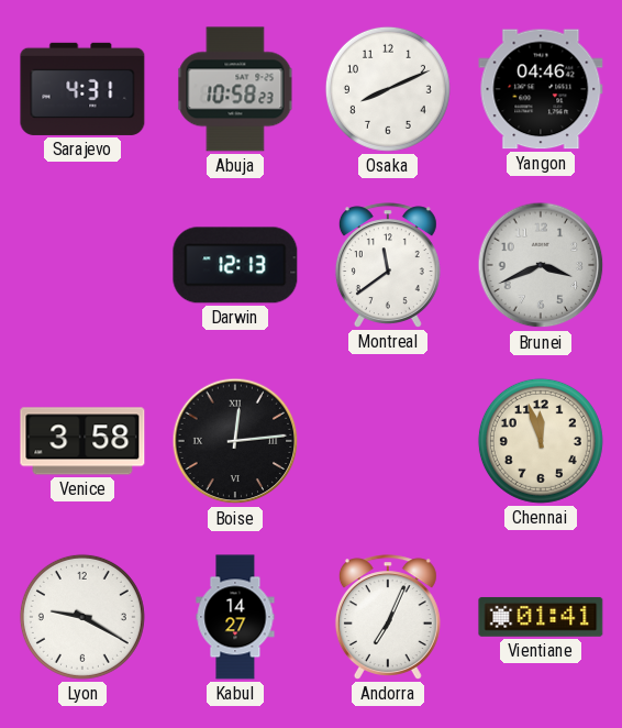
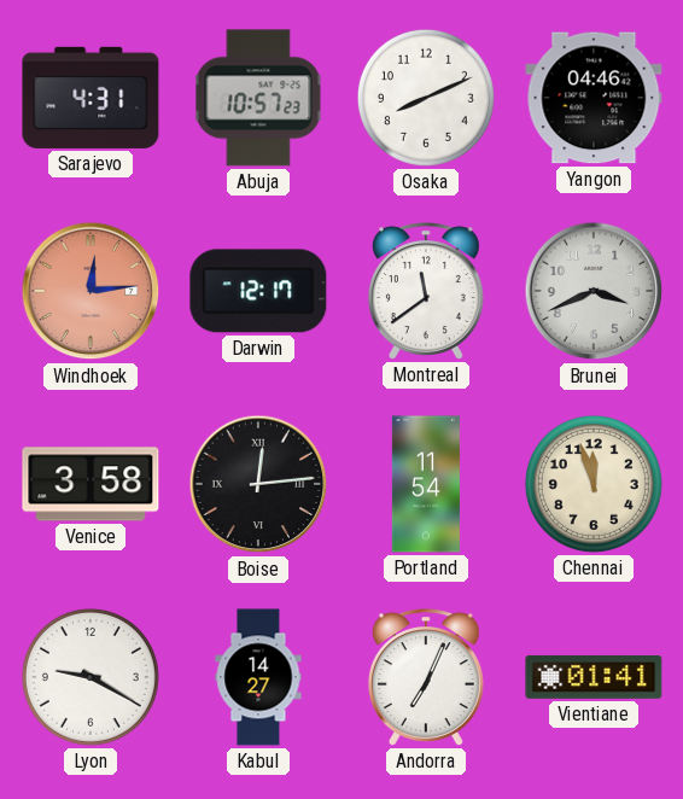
Abuja: 10:58 -> 10:57 (258, 98)
Windhoek: none -> 12:14 (91, 291)
Darwin: 12:13 -> 12:17 (258, 291)
Portland: none -> 11:54 (426, 484)
